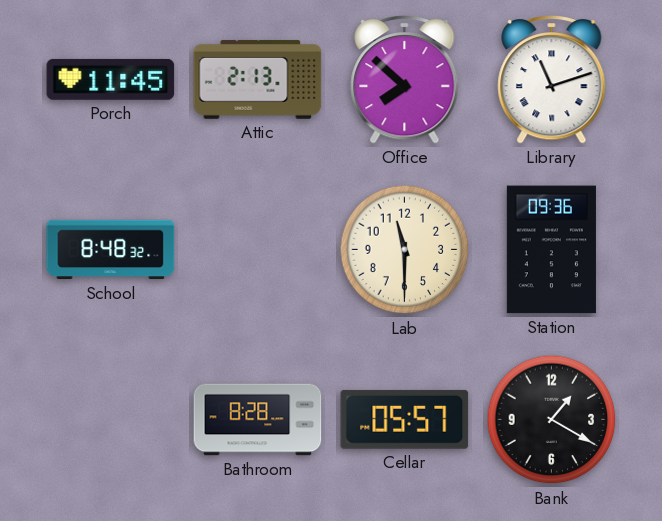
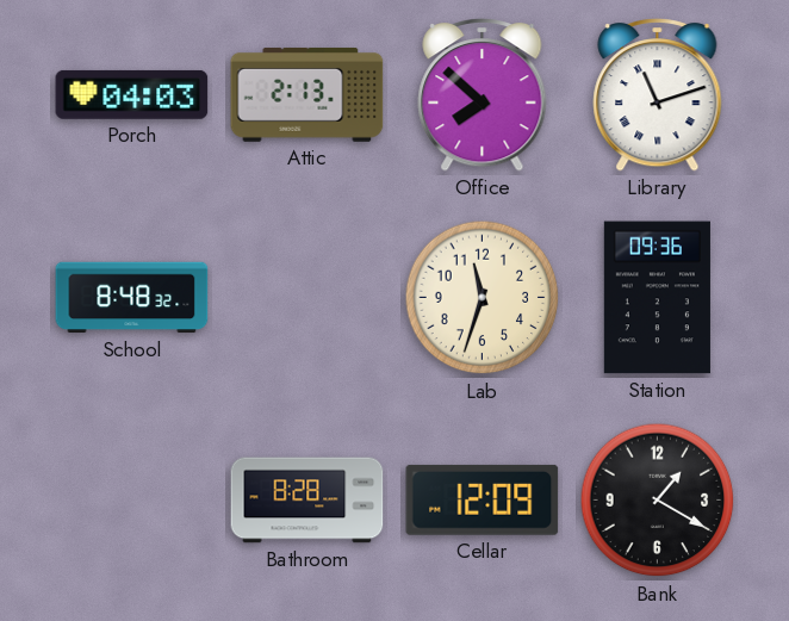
Porch: 11:45 -> 04:03 (132, 94)
Lab: 11:30 -> 11:33 (483, 298)
Cellar: 05:57 -> 12:09 (483, 499)
